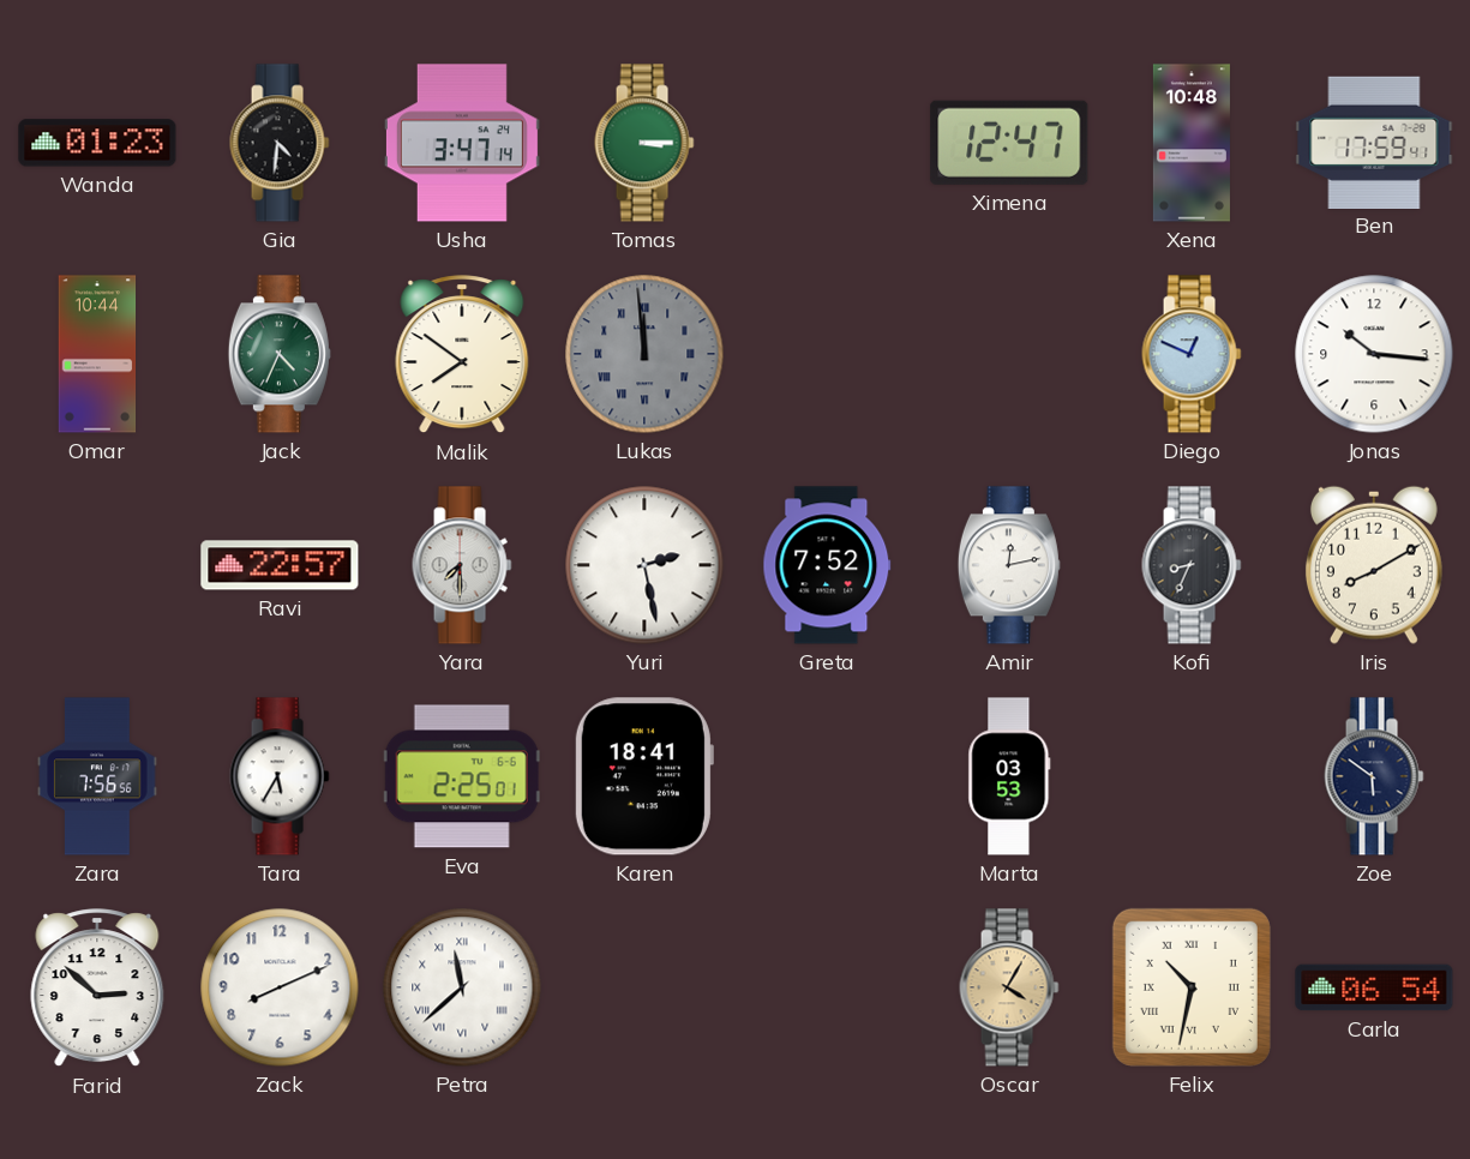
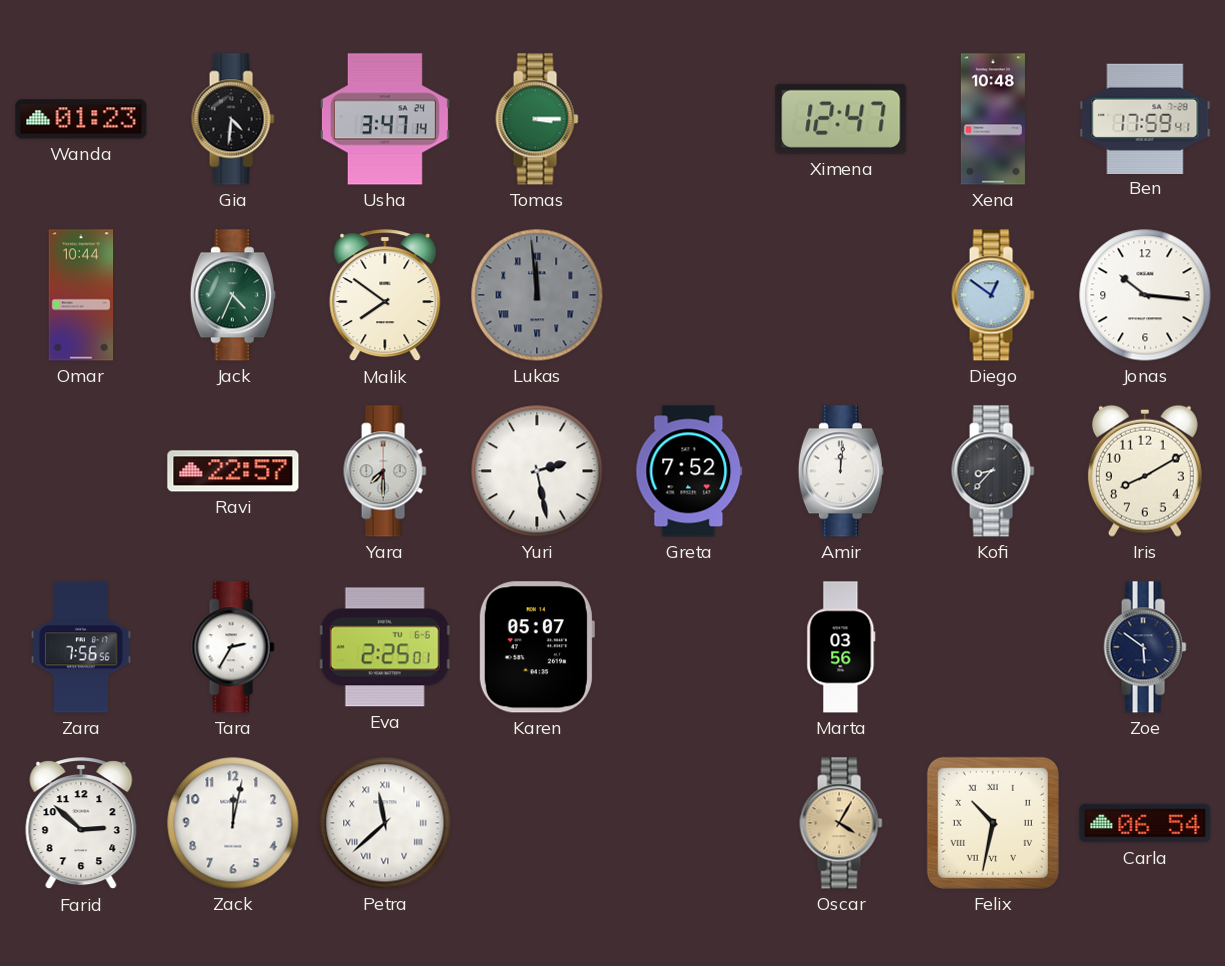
Diego: 12:49 -> 12:51 (993, 295)
Amir: 12:13 -> 12:01 (841, 471)
Kofi: 8:34 -> 8:37 (993, 471)
Tara: 5:35 -> 2:35 (233, 647)
Karen: 18:41 -> 05:07 (536, 647)
Marta: 03:53 -> 03:56 (841, 647)
Zack: 8:11 -> 12:02 (233, 823)
